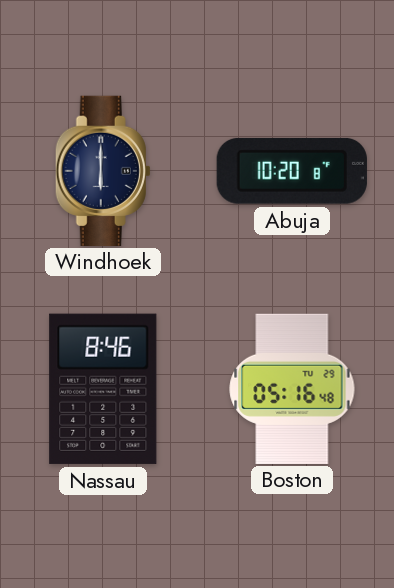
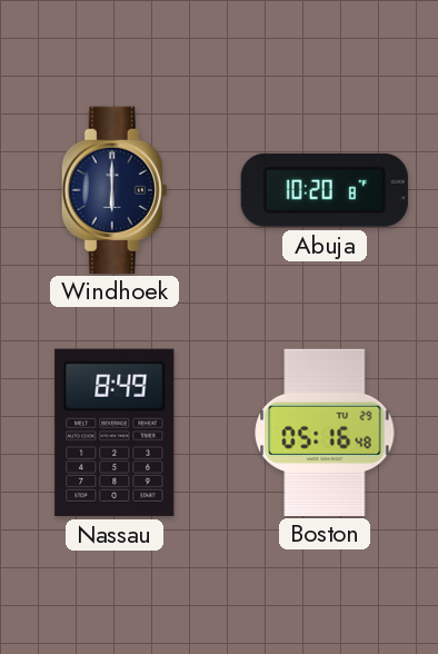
Nassau: 8:46 -> 8:49 (115, 433)
